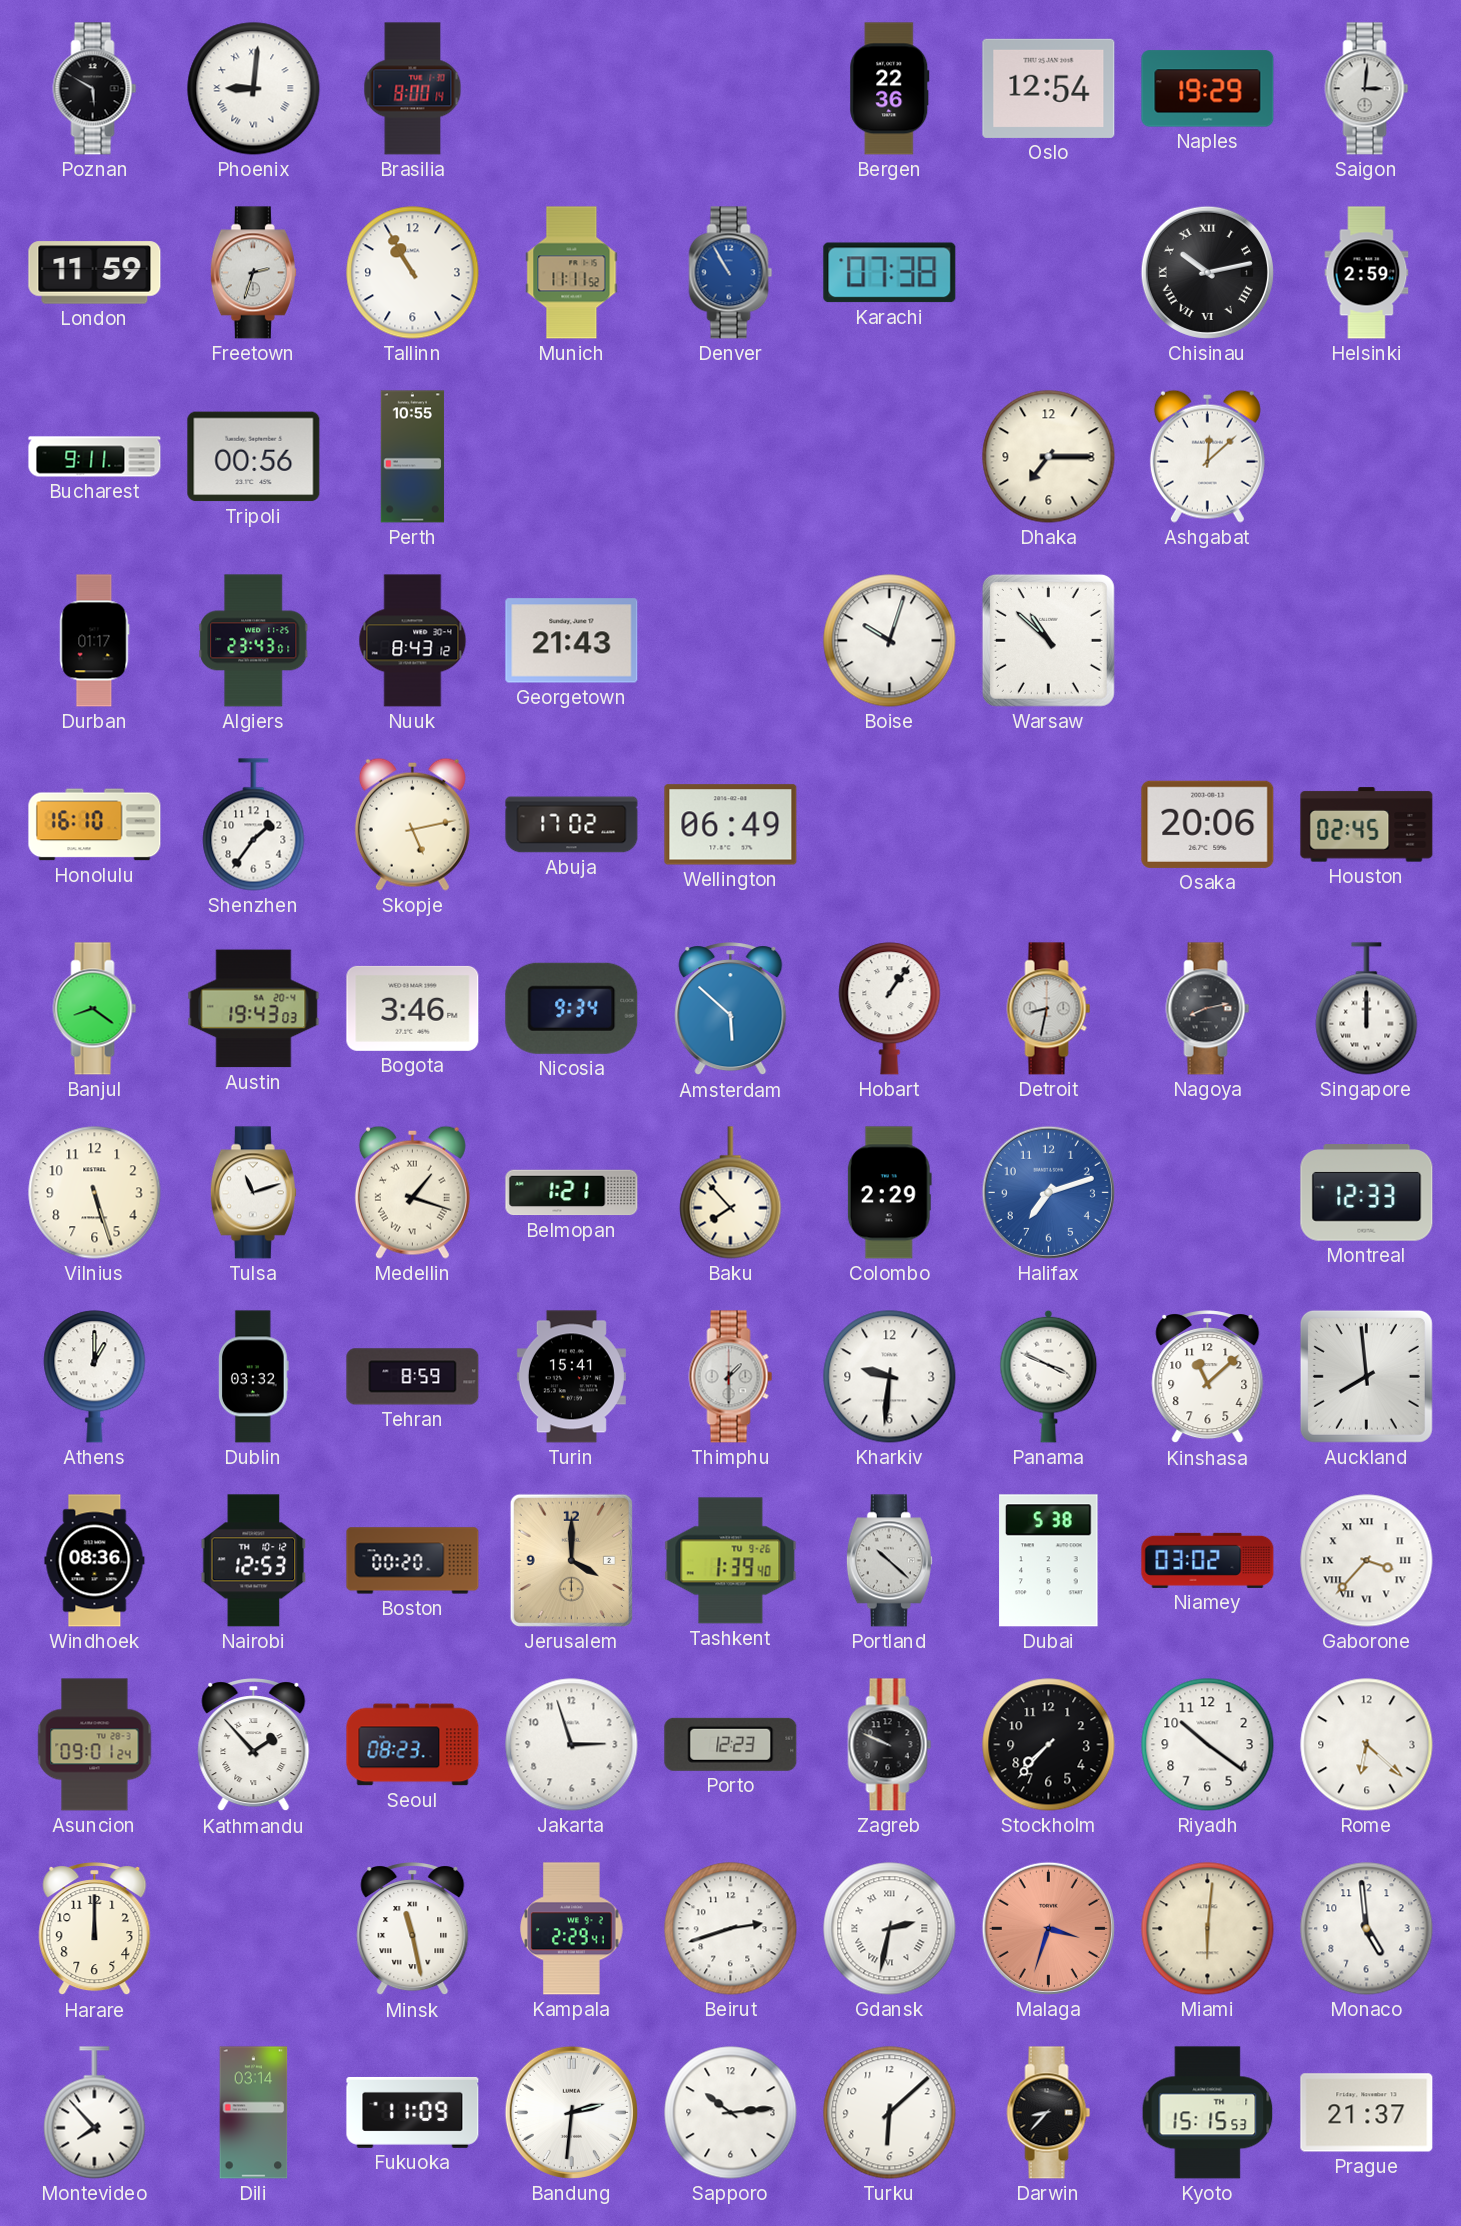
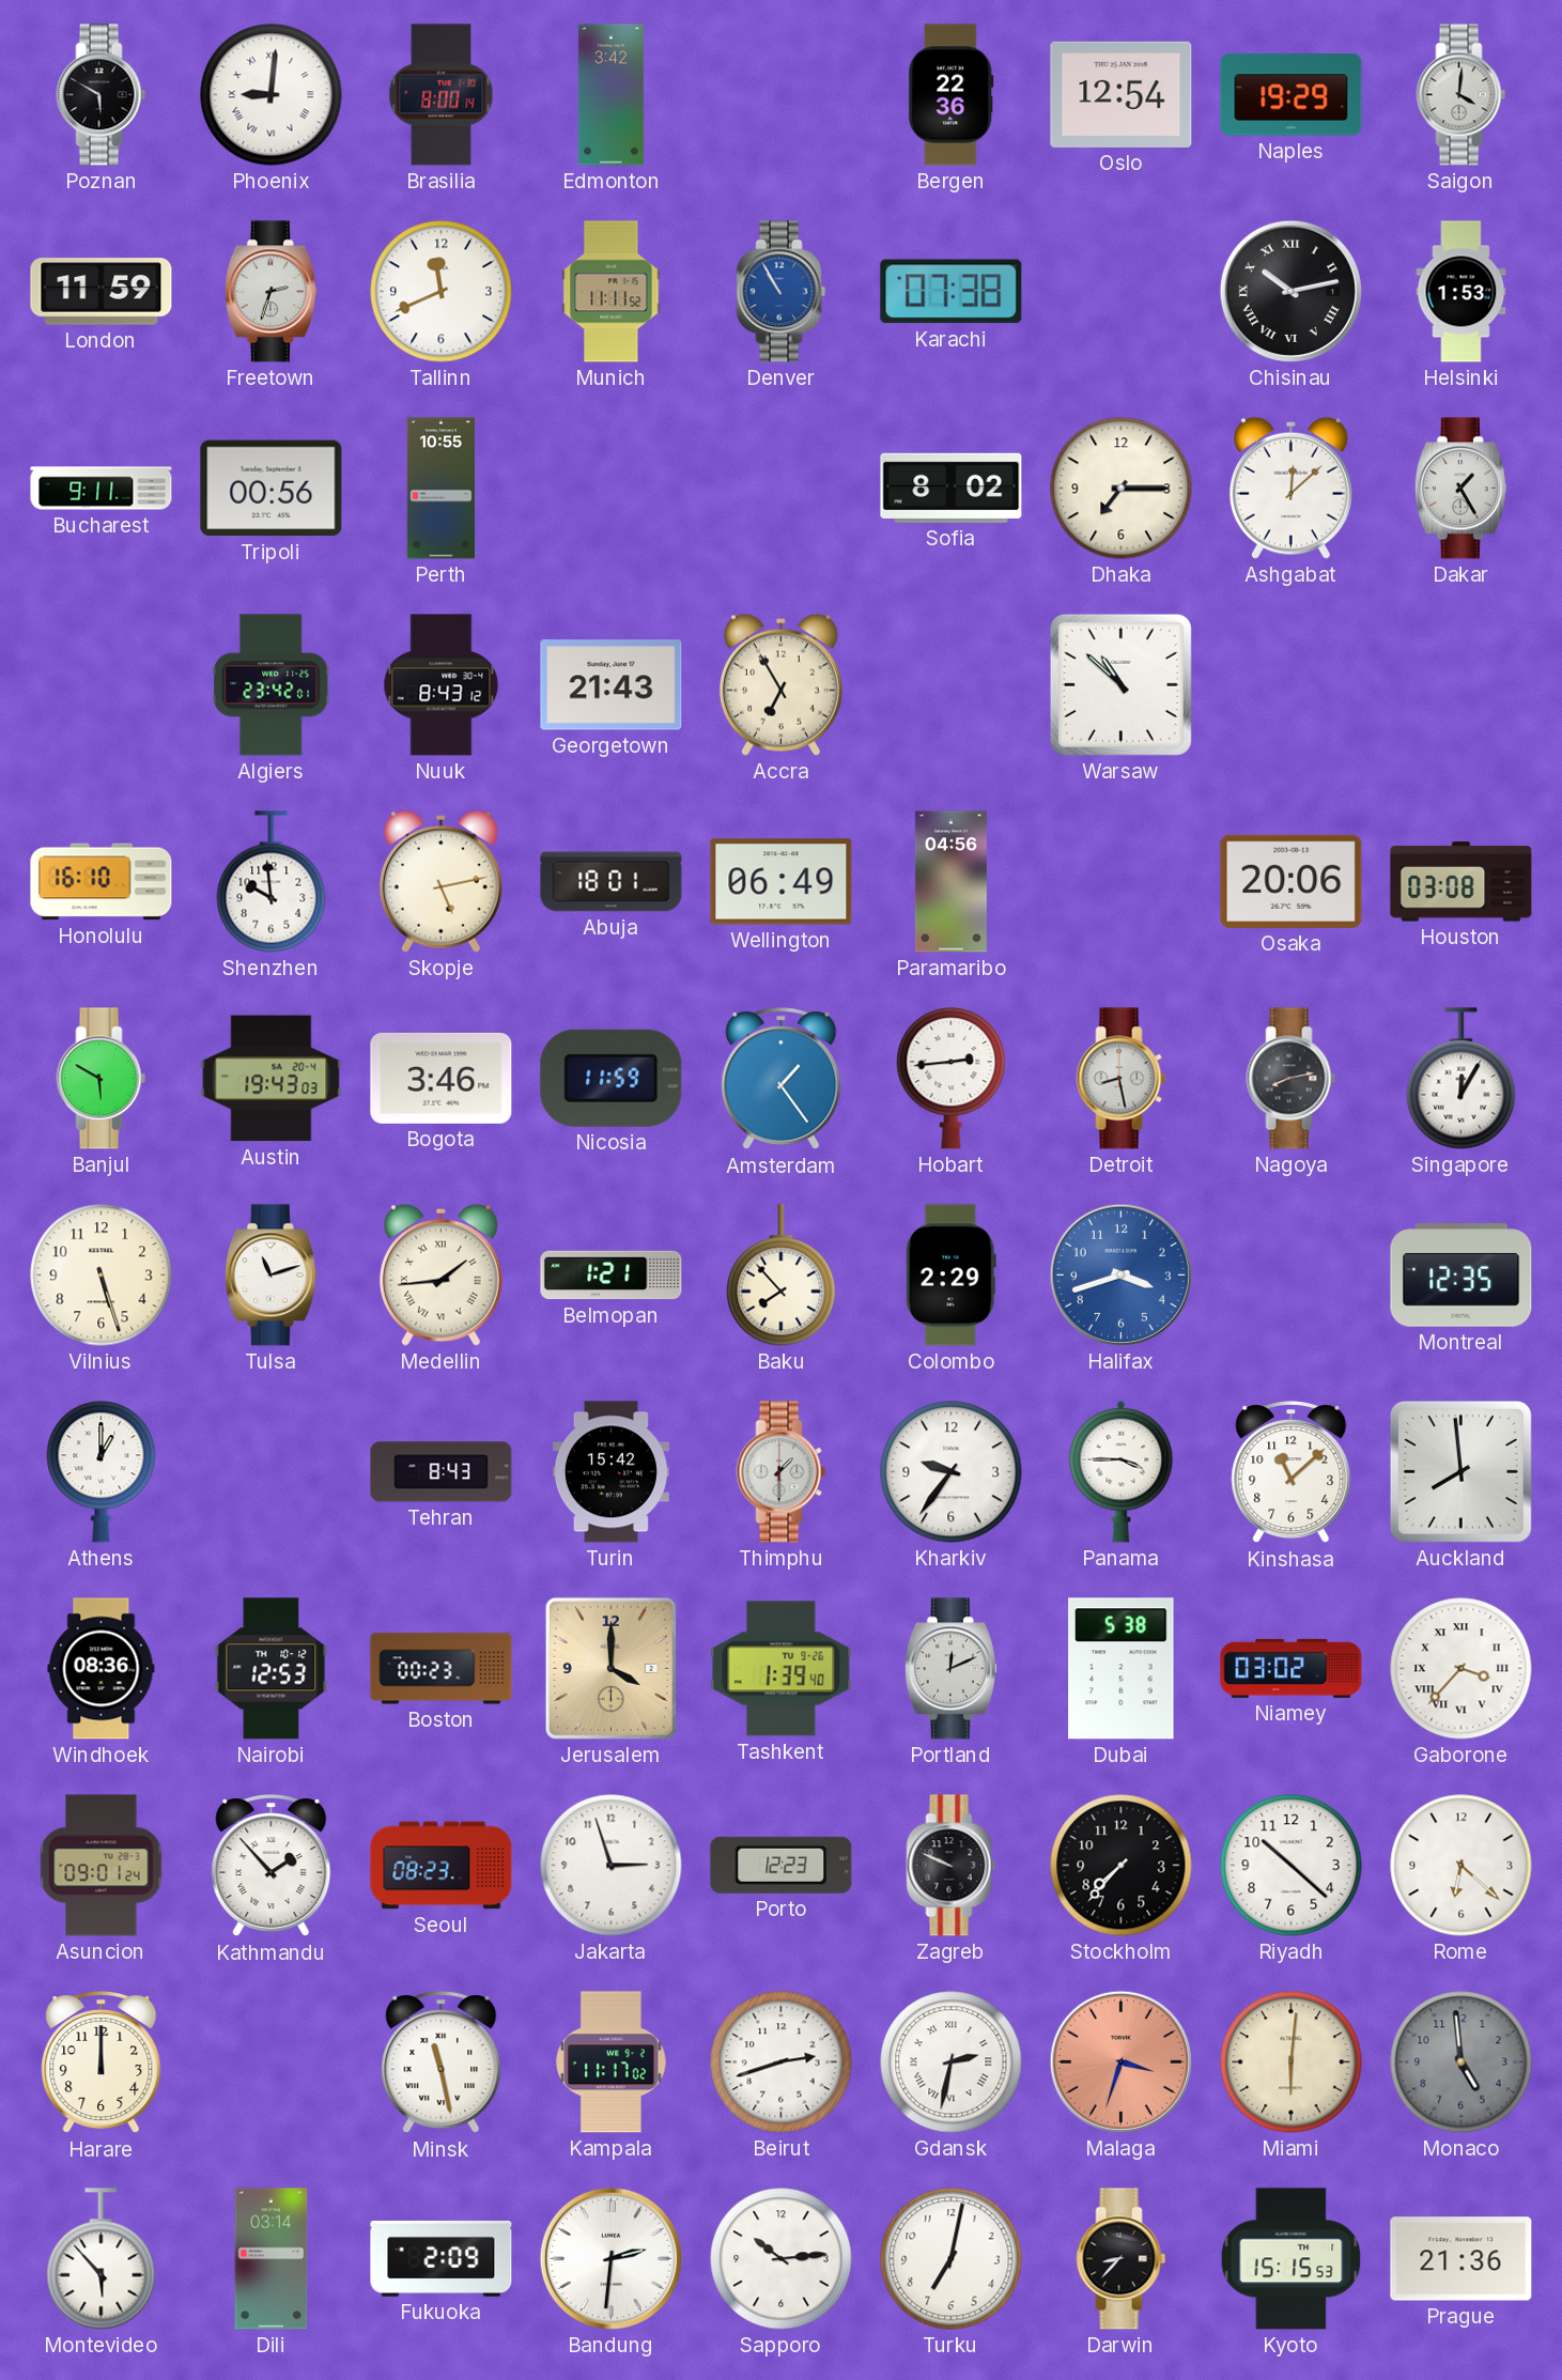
Edmonton: none -> 3:42 (610, 95)
Saigon: 3:01 -> 4:01 (1462, 95)
Tallinn: 10:55 -> 11:41 (442, 292)
Helsinki: 2:59 -> 1:53 (1462, 292)
Sofia: none -> 8:02 (952, 488)
Dakar: none -> 1:25 (1460, 489)
Durban: 01:17 -> none (95, 641)
Algiers: 23:43 -> 23:42 (272, 685)
Accra: none -> 6:55 (780, 684)
Boise: 10:03 -> none (890, 641)
Shenzhen: 1:36 -> 9:59 (272, 882)
Abuja: 17:02 -> 18:01 (612, 882)
Paramaribo: none -> 04:56 (950, 882)
Houston: 02:45 -> 03:08 (1462, 882)
Banjul: 8:21 -> 5:50 (102, 1079)
Nicosia: 9:34 -> 11:59 (612, 1078)
Amsterdam: 5:52 -> 1:24 (782, 1080)
Hobart: 1:06 -> 2:44 (952, 1079)
Detroit: 8:32 -> 8:28 (1122, 1079)
Singapore: 12:00 -> 12:05 (1462, 1079)
Medellin: 1:18 -> 1:44 (440, 1274)
Halifax: 7:12 -> 3:42 (1120, 1274)
Montreal: 12:33 -> 12:35 (1462, 1276)
Dublin: 03:32 -> none (254, 1377)
Tehran: 8:59 -> 8:43 (442, 1472)
Turin: 15:41 -> 15:42 (610, 1472)
Kharkiv: 9:31 -> 9:36 (952, 1472)
Panama: 3:49 -> 3:45 (1122, 1471)
Boston: 00:20 -> 00:23 (442, 1669)
Portland: 10:22 -> 12:11 (950, 1669)
Riyadh: 10:21 -> 10:22 (1292, 1866)
Kampala: 2:29 -> 11:17 (612, 2062)
Monaco dial: white -> grey (1462, 2062)
Montevideo: 7:53 -> 5:53 (102, 2259)
Fukuoka: 11:09 -> 2:09 (442, 2259)
Turku: 6:08 -> 7:02 (952, 2259)
Prague: 21:37 -> 21:36 (1462, 2259)
